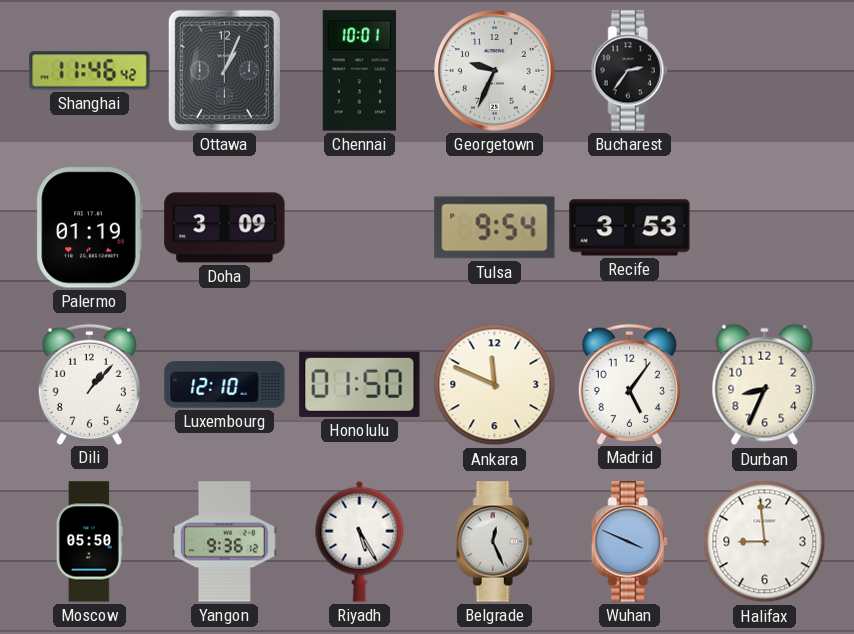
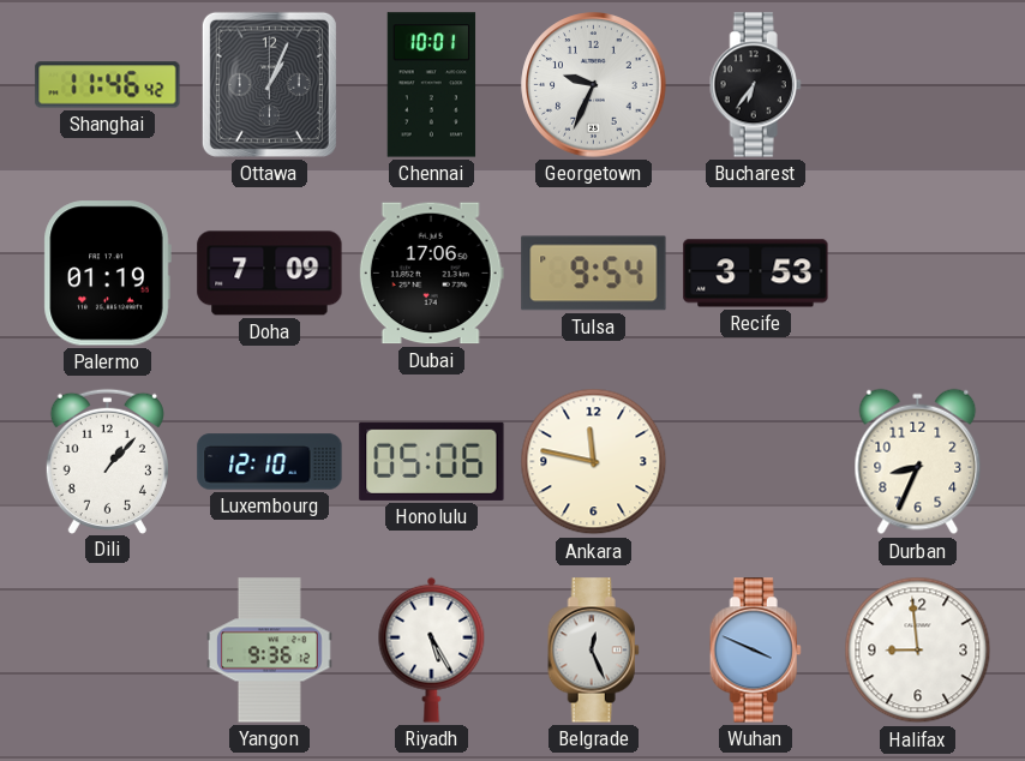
Bucharest: 2:36 -> 6:36 (755, 85)
Doha: 3:09 -> 7:09 (270, 274)
Dubai: none -> 17:06 (431, 274)
Honolulu: 01:50 -> 05:06 (432, 461)
Ankara: 11:49 -> 11:47 (594, 462)
Madrid: 5:06 -> none (629, 384)
Moscow: 05:50 -> none (89, 542)
